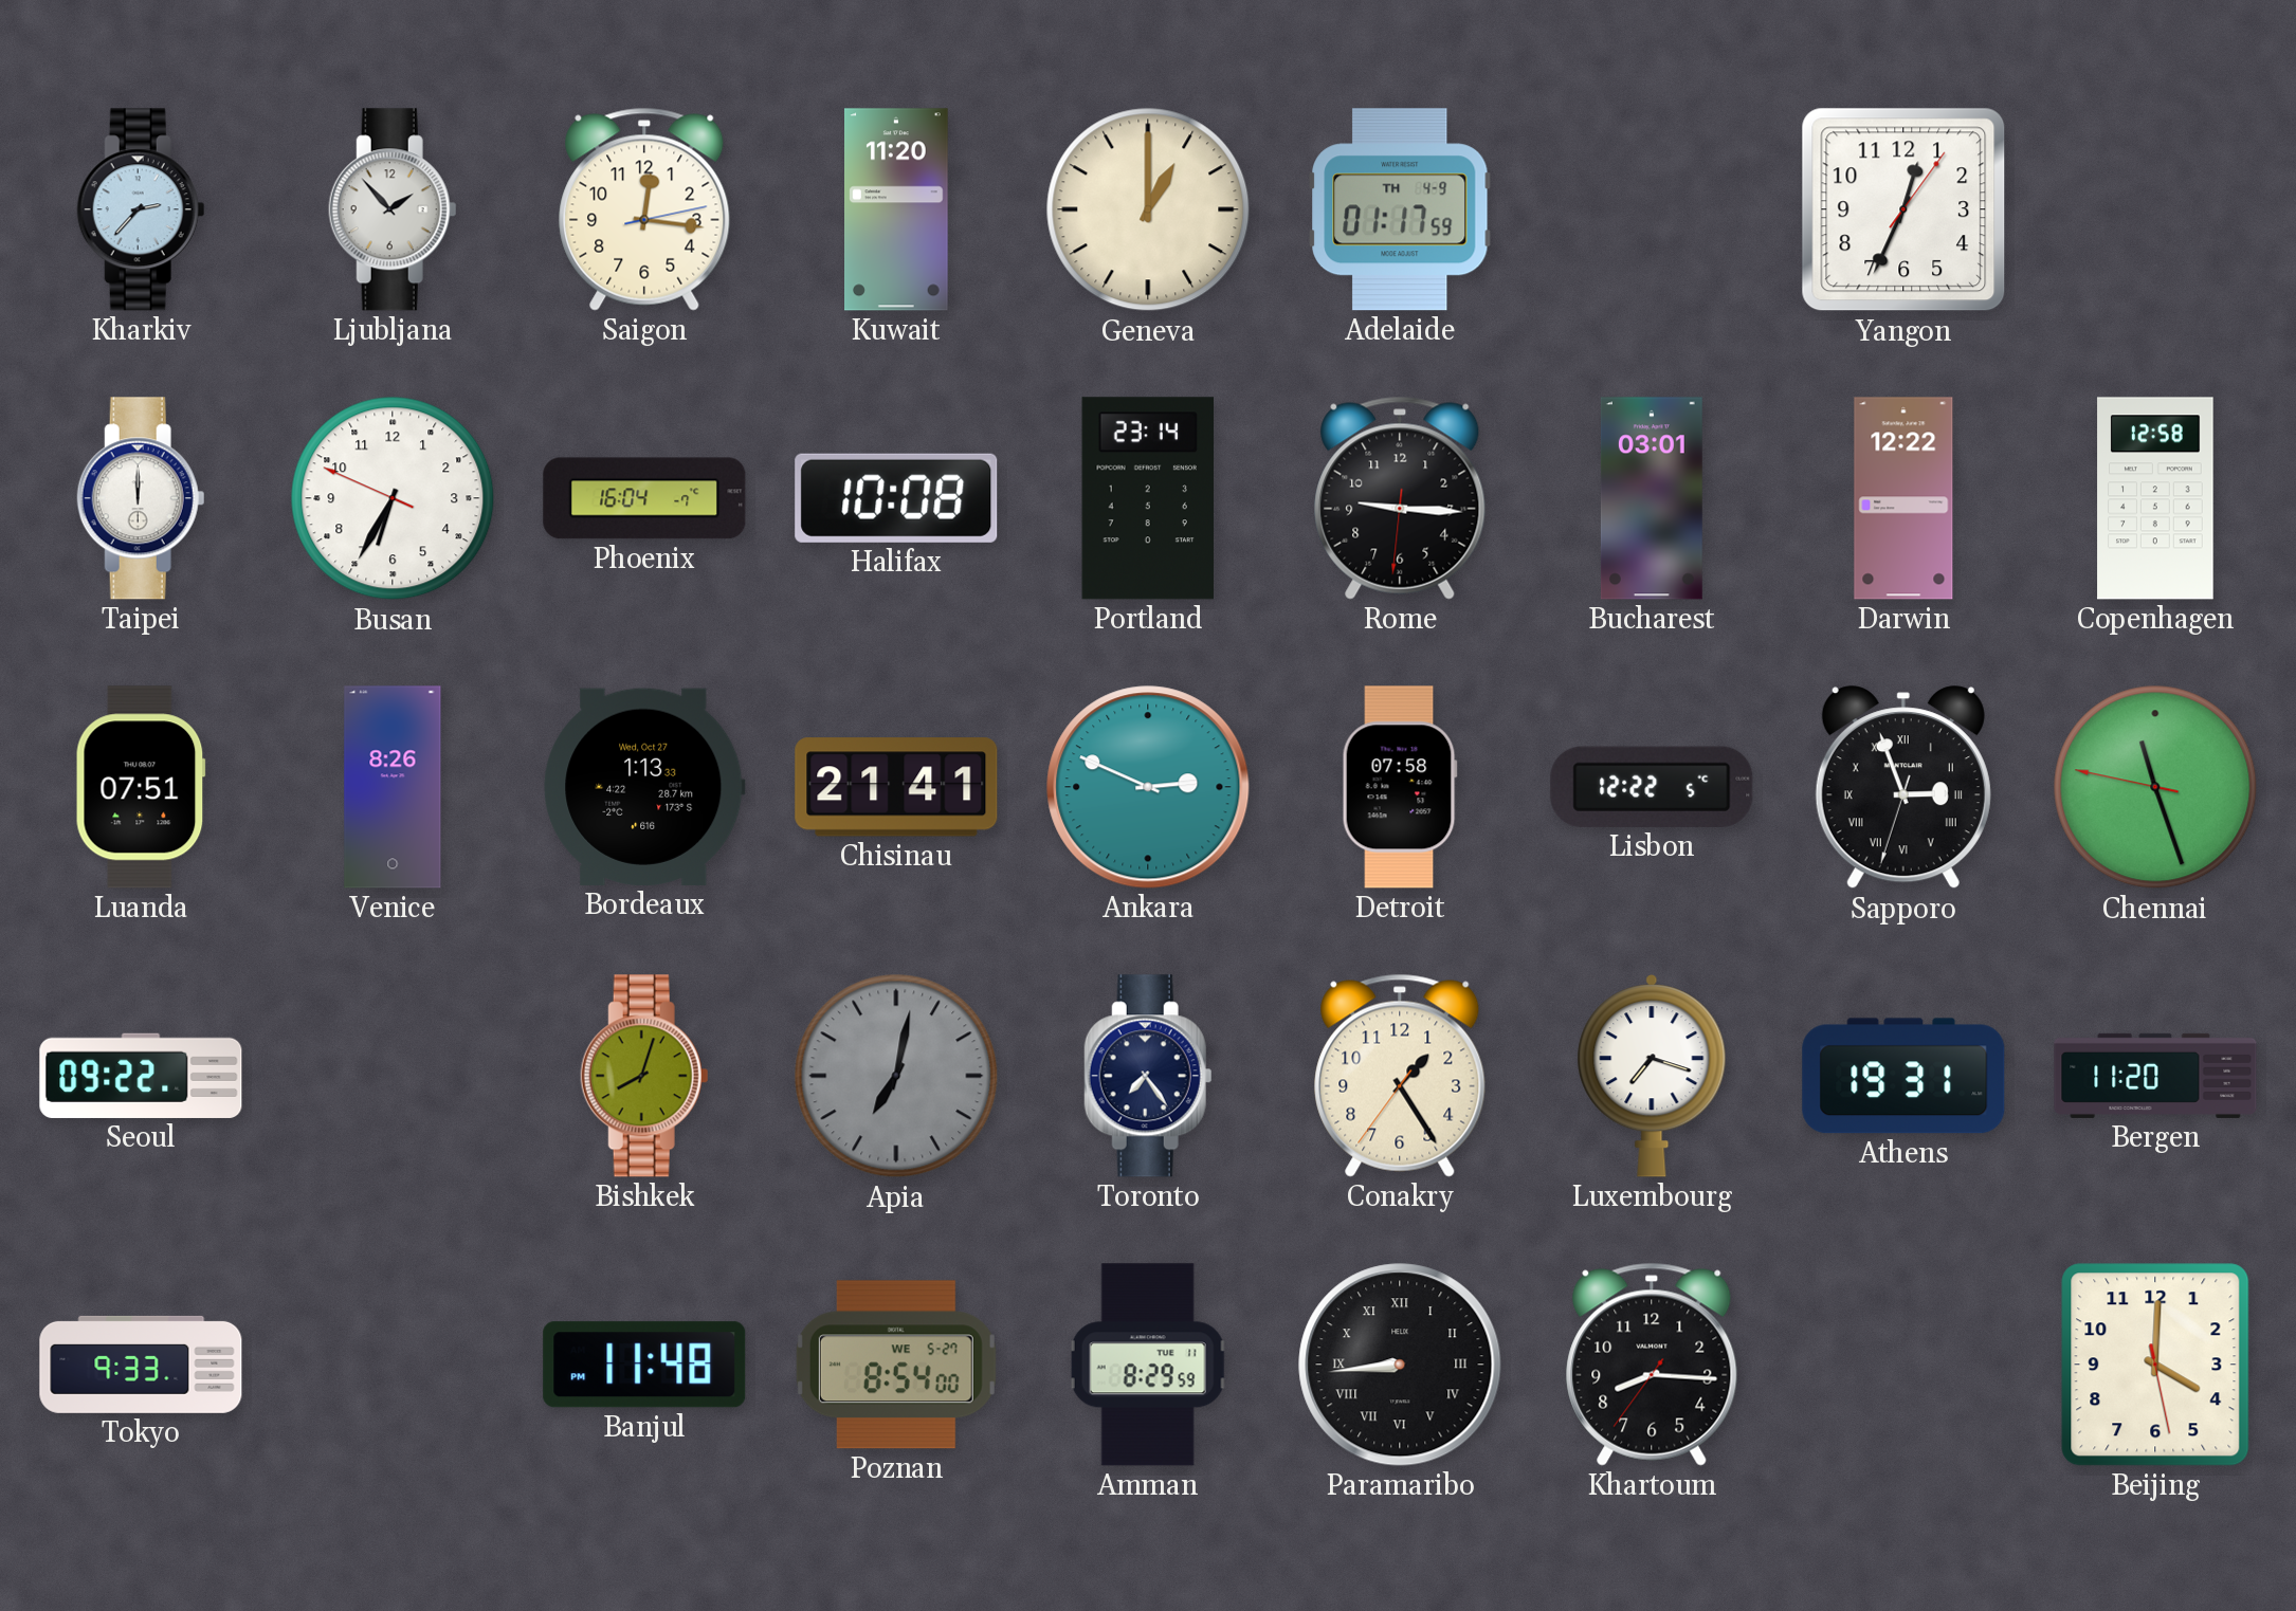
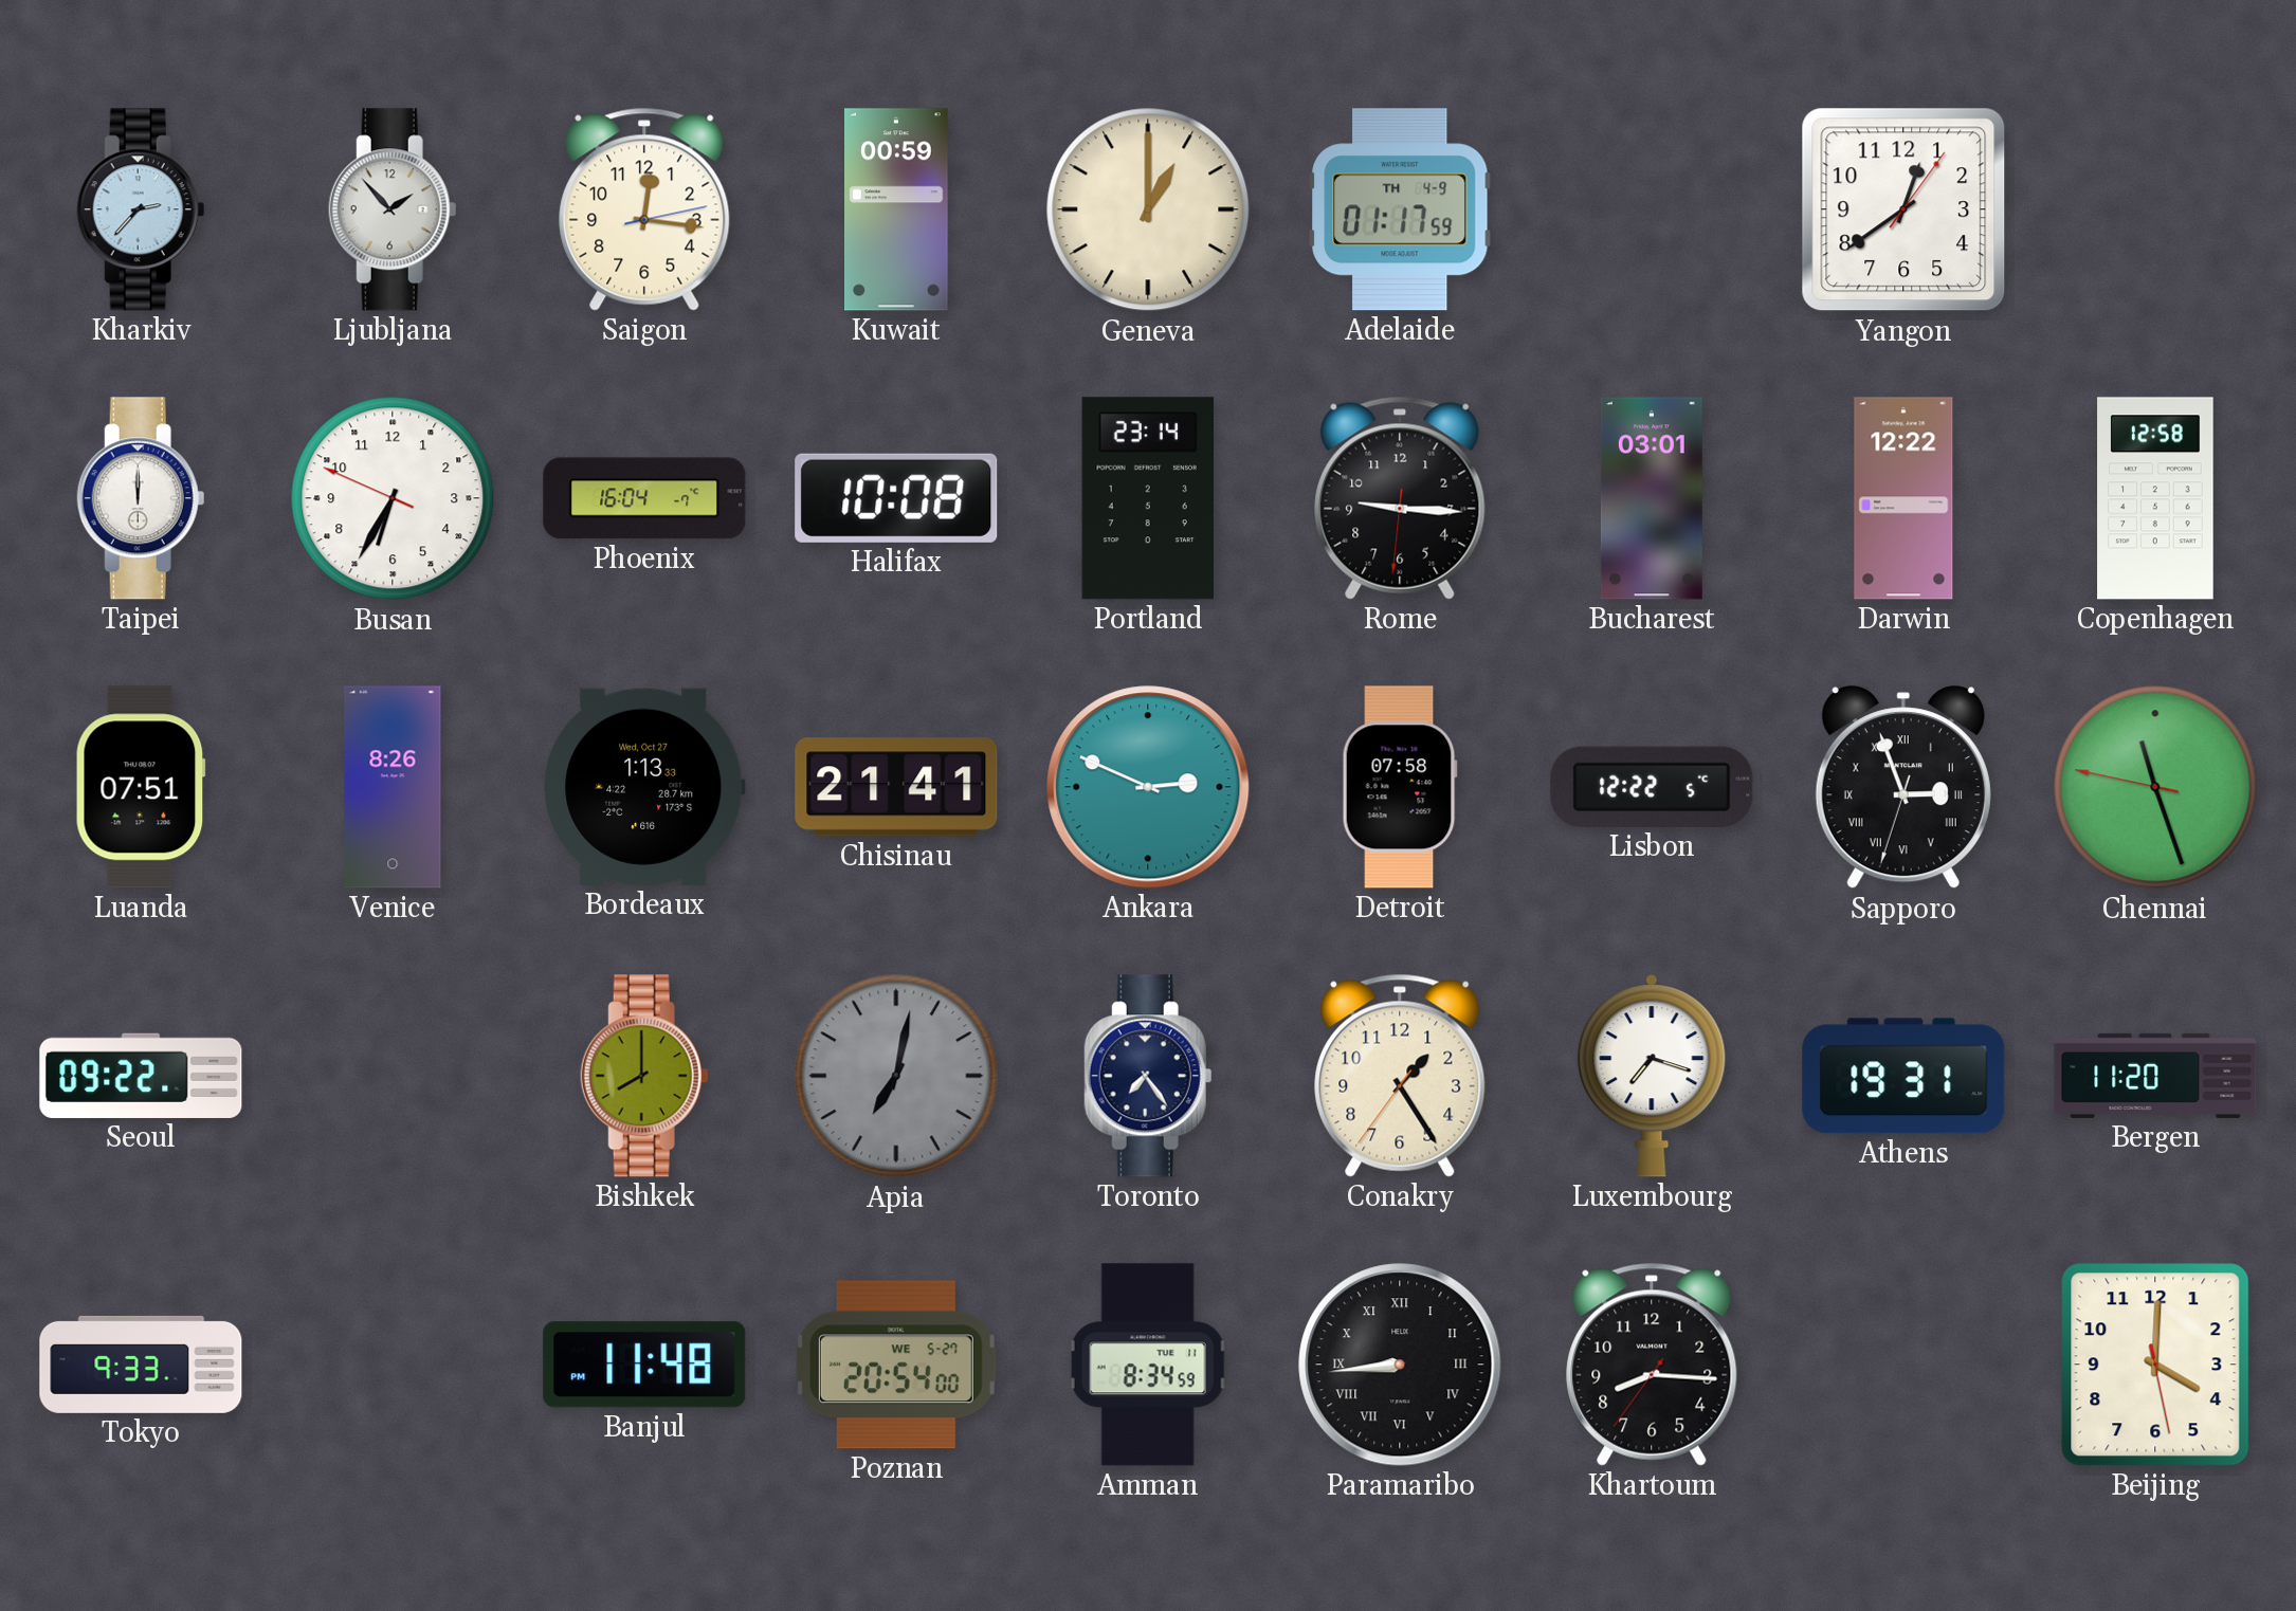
Kuwait: 11:20 -> 00:59 (896, 209)
Yangon: 12:34 -> 12:39 (1903, 209)
Bishkek: 8:03 -> 8:00 (644, 1076)
Poznan: 8:54 -> 20:54 (896, 1365)
Amman: 8:29 -> 8:34 (1148, 1365)
